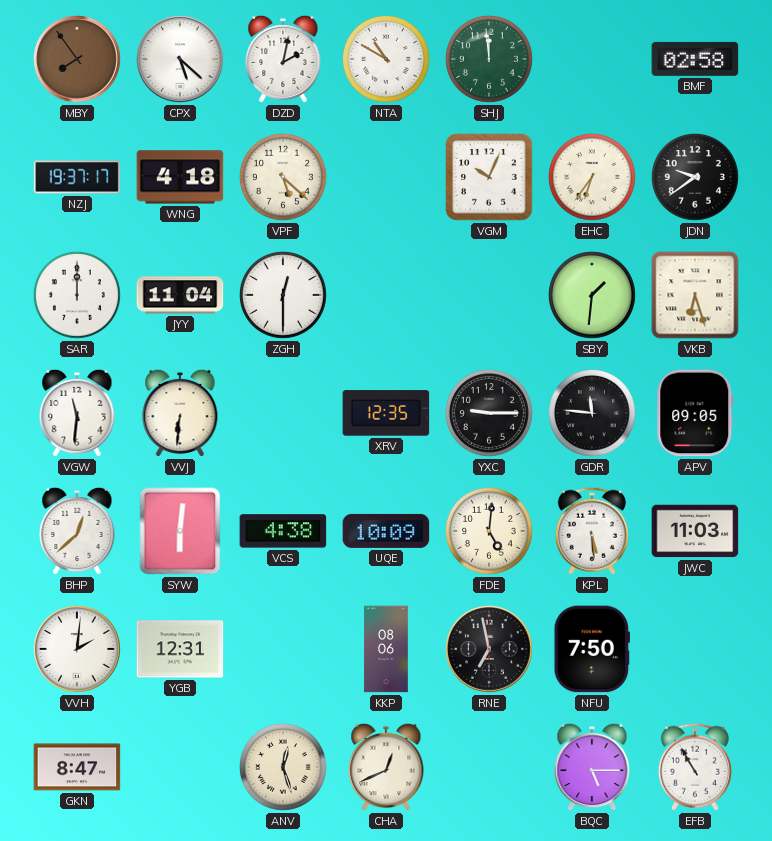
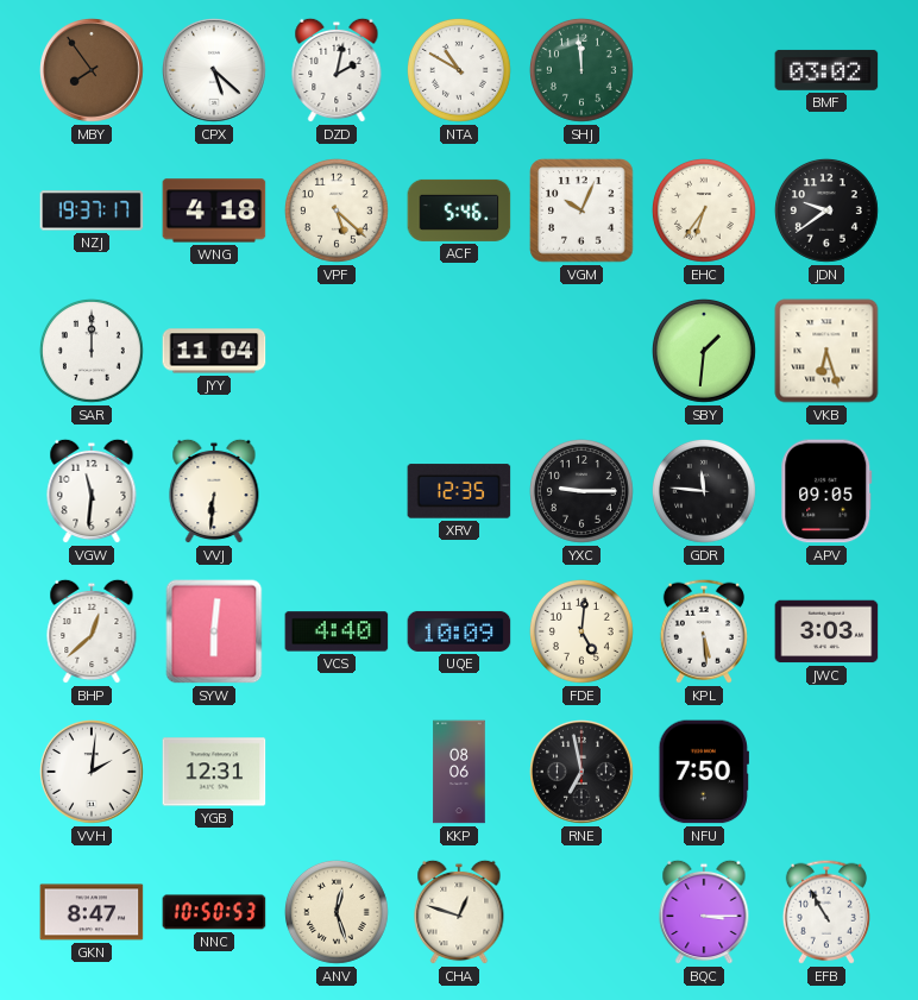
BMF: 02:58 -> 03:02 (826, 70)
ACF: none -> 5:46 (459, 210)
ZGH: 12:30 -> none (283, 295)
VCS: 4:38 -> 4:40 (337, 631)
JWC: 11:03 -> 3:03 (826, 631)
NNC: none -> 10:50 (214, 912)
CHA: 12:41 -> 12:48 (459, 912)
BQC: 5:15 -> 3:15 (704, 912)
